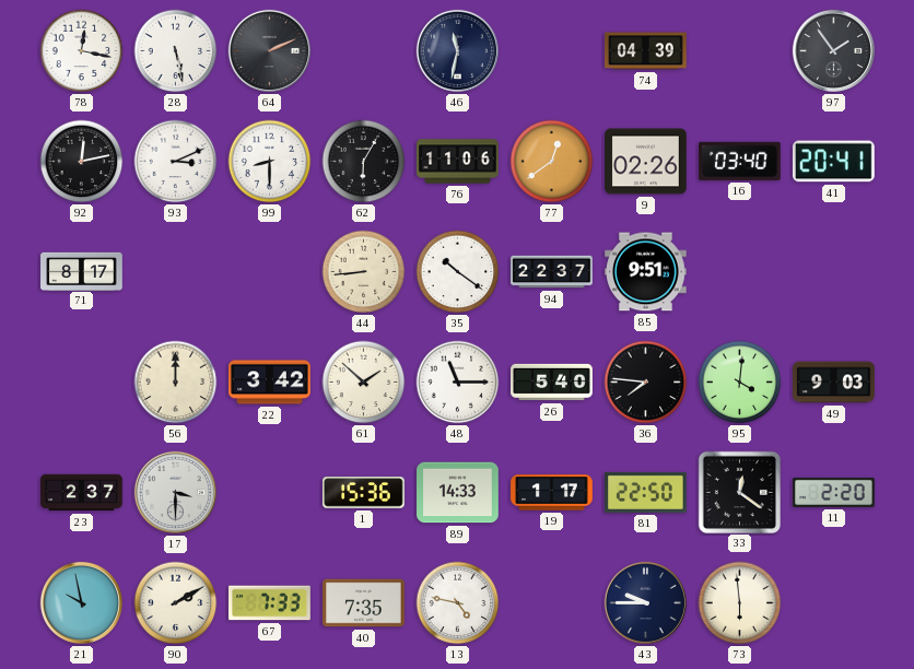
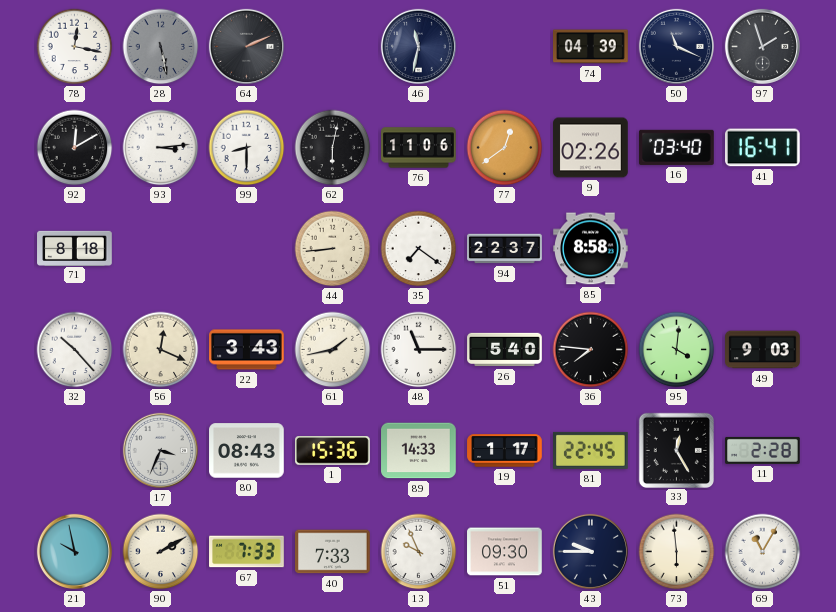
28 dial: white -> grey (161, 47)
50: none -> 11:19 (676, 46)
97: 1:54 -> 1:57 (762, 46)
92: 12:13 -> 12:10 (75, 148)
93: 3:11 -> 3:14 (161, 148)
62: 6:05 -> 6:02 (333, 148)
41: 20:41 -> 16:41 (763, 148)
71: 8:17 -> 8:18 (75, 248)
35: 10:21 -> 7:21 (419, 249)
85: 9:51 -> 8:58 (591, 249)
32: none -> 10:23 (75, 350)
56: 12:00 -> 12:19 (161, 350)
22: 3:42 -> 3:43 (247, 350)
61: 1:52 -> 1:43 (333, 350)
23: 2:37 -> none (82, 493)
17: 3:30 -> 3:34 (160, 450)
80: none -> 08:43 (247, 451)
81: 22:50 -> 22:45 (591, 450)
33: 12:21 -> 12:25 (676, 450)
11: 2:20 -> 2:28 (763, 450)
40: 7:35 -> 7:33 (333, 552)
13: 4:47 -> 9:56 (419, 552)
51: none -> 09:30 (505, 552)
69: none -> 11:05 (763, 552)
